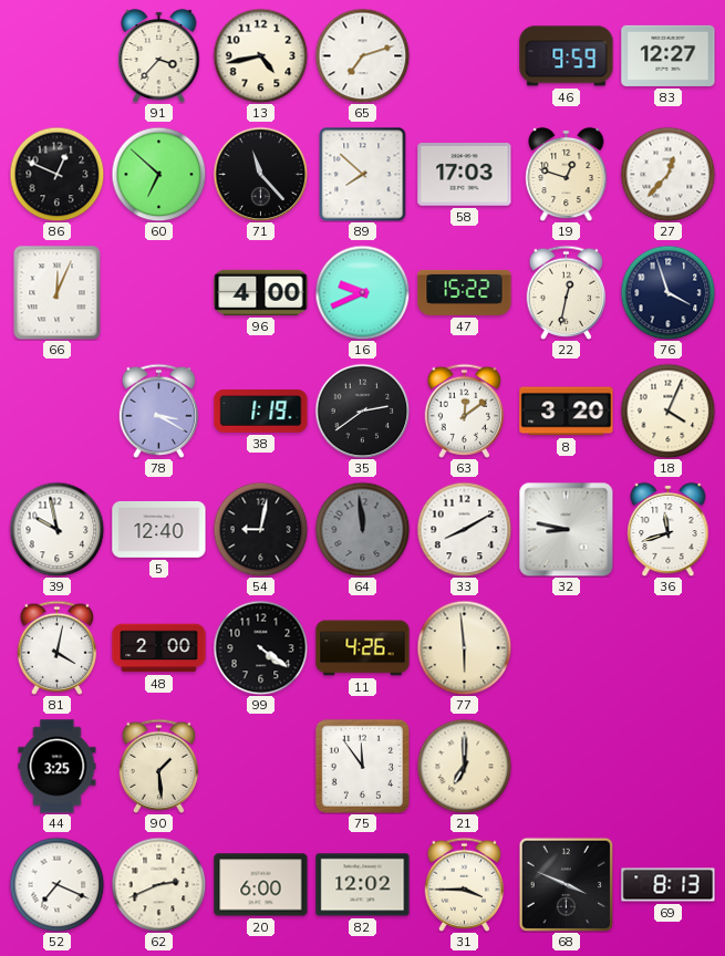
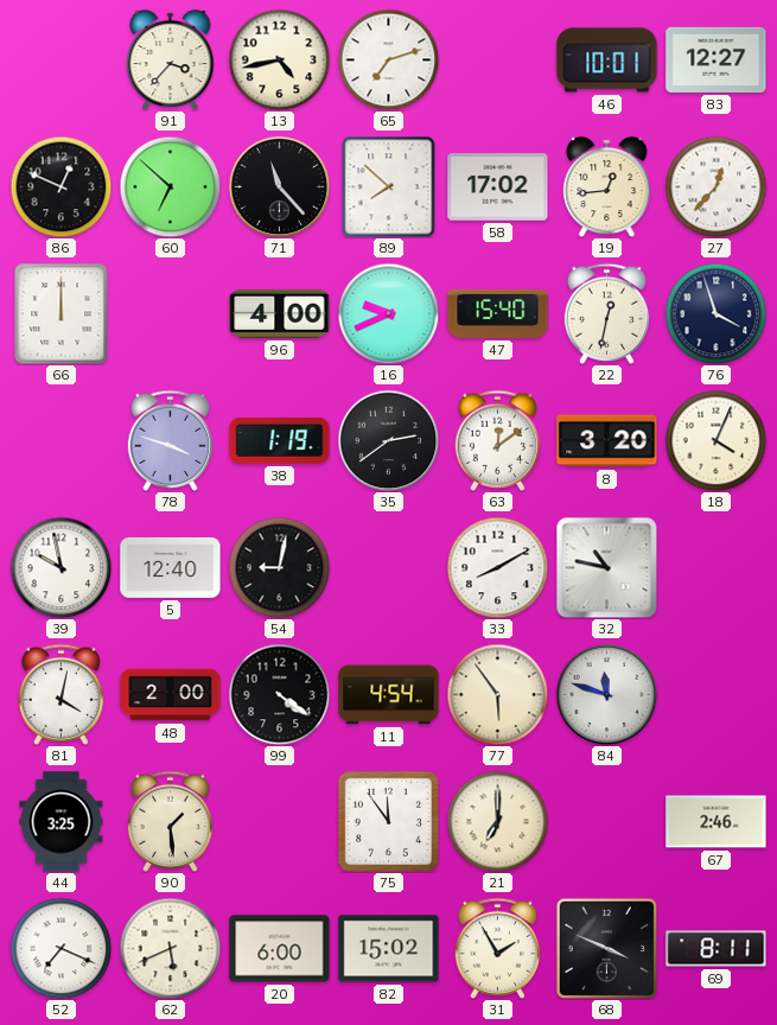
46: 9:59 -> 10:01 (607, 61)
58: 17:03 -> 17:02 (498, 187)
19: 12:48 -> 12:44 (607, 186)
66: 12:04 -> 12:00 (62, 313)
47: 15:22 -> 15:40 (498, 313)
78: 3:20 -> 3:48 (171, 440)
64: 11:59 -> none (362, 529)
32: 8:47 -> 10:47 (606, 567)
36: 11:42 -> none (669, 529)
11: 4:26 -> 4:54 (389, 695)
77: 5:59 -> 5:54 (497, 694)
84: none -> 11:48 (606, 694)
67: none -> 2:46 (717, 822)
62: 2:41 -> 5:41 (170, 948)
82: 12:02 -> 15:02 (389, 949)
31: 3:45 -> 1:55 (498, 948)
69: 8:13 -> 8:11 (717, 949)
